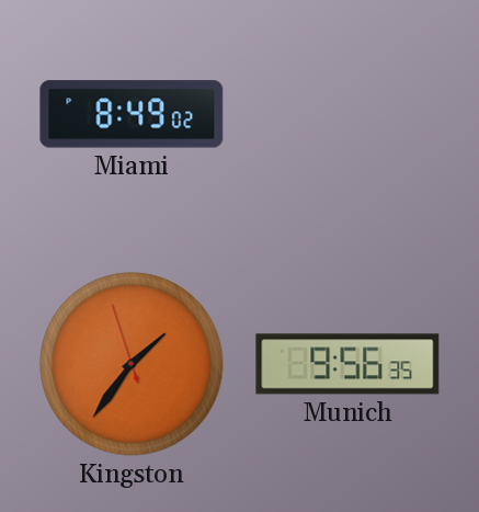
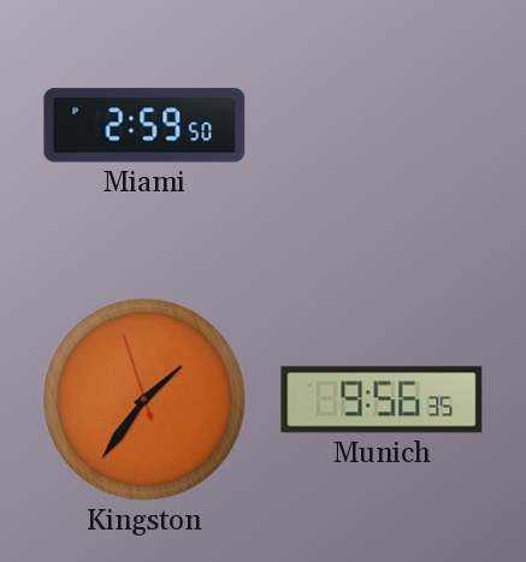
Miami: 8:49 -> 2:59 (144, 125)
